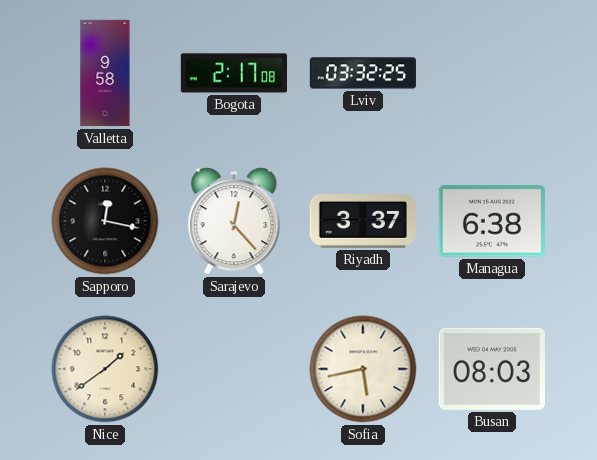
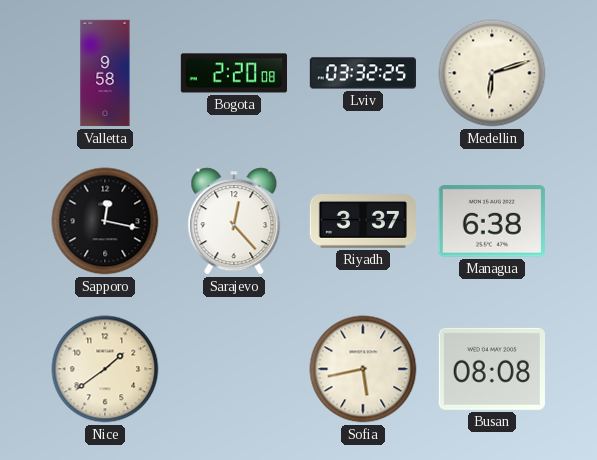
Bogota: 2:17 -> 2:20 (233, 73)
Medellin: none -> 6:12 (492, 73)
Busan: 08:03 -> 08:08 (492, 369)
